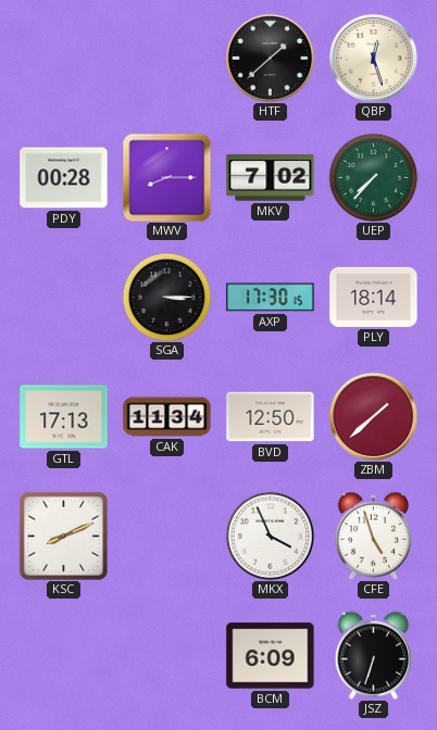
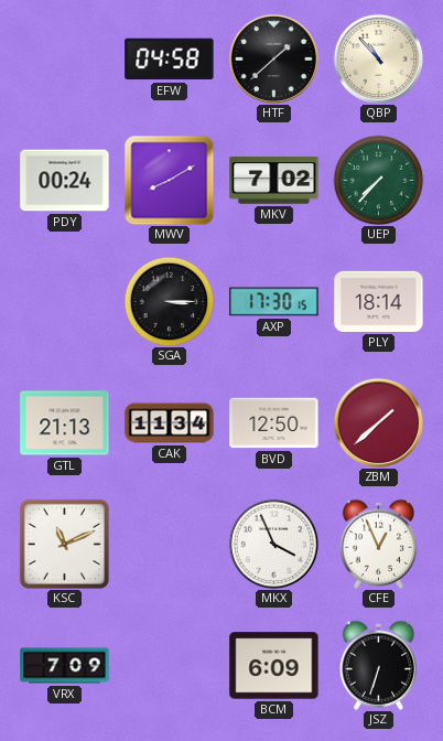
EFW: none -> 04:58 (170, 60)
QBP: 12:27 -> 10:53 (378, 58)
PDY: 00:28 -> 00:24 (65, 181)
MWV: 8:15 -> 8:10 (169, 180)
GTL: 17:13 -> 21:13 (65, 423)
KSC: 8:11 -> 11:11 (64, 544)
CFE: 4:57 -> 12:56 (378, 544)
VRX: none -> 7:09 (65, 666)
